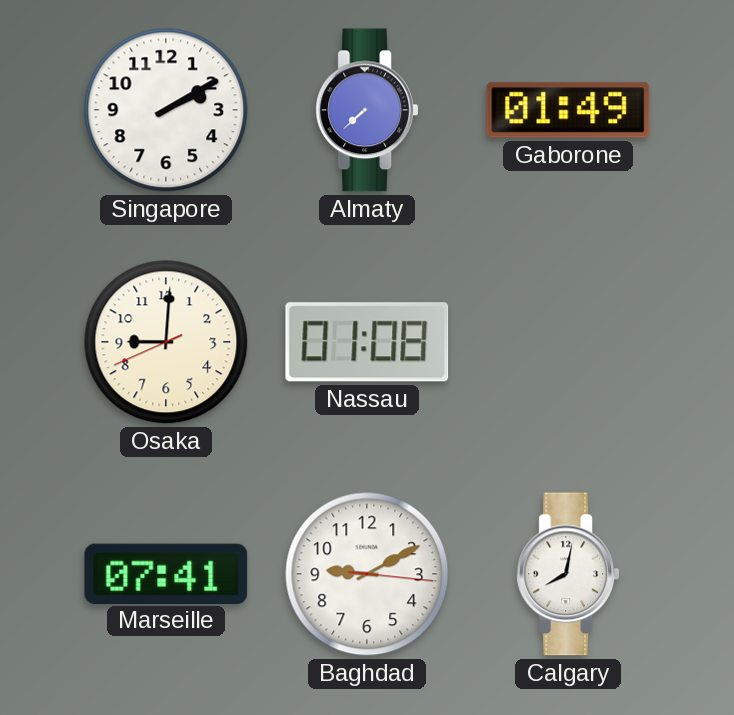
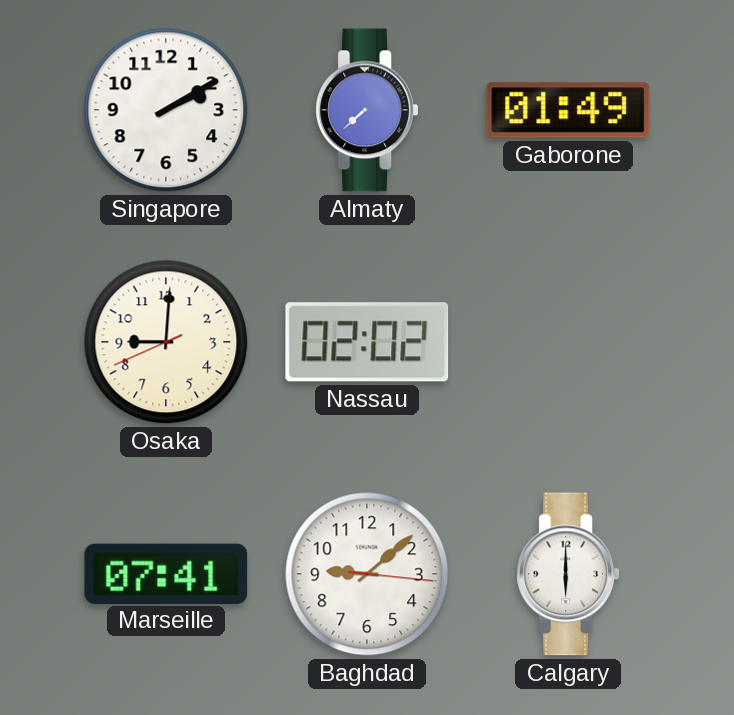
Nassau: 01:08 -> 02:02 (367, 342)
Baghdad: 9:10 -> 9:08 (367, 574)
Calgary: 8:02 -> 6:00 (568, 574)
